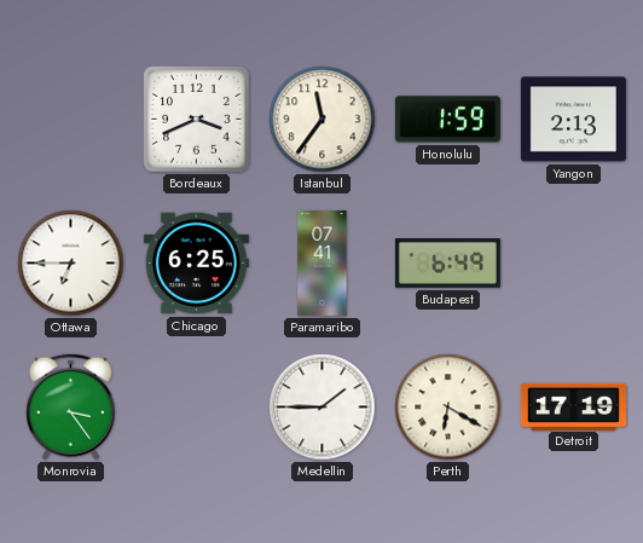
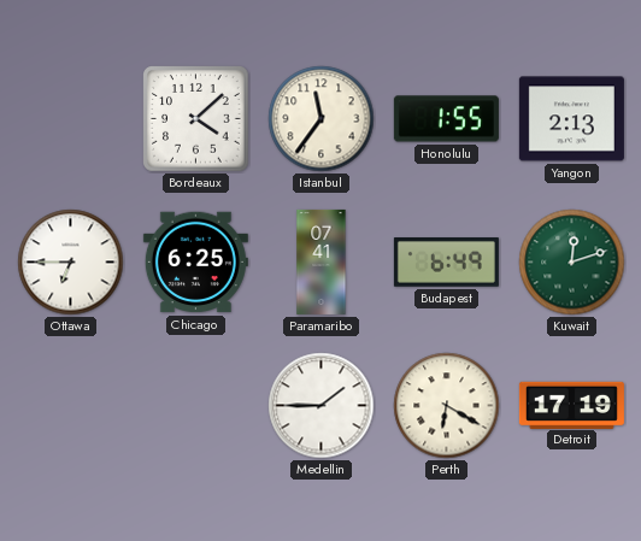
Bordeaux: 3:41 -> 4:08 (196, 119)
Honolulu: 1:59 -> 1:55 (446, 119)
Kuwait: none -> 12:12 (572, 263)
Monrovia: 3:24 -> none (70, 408)
